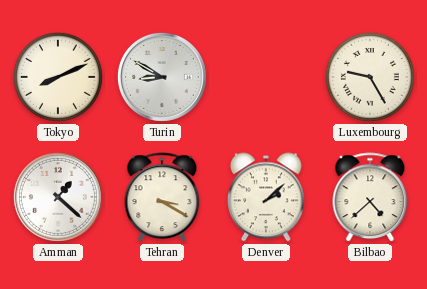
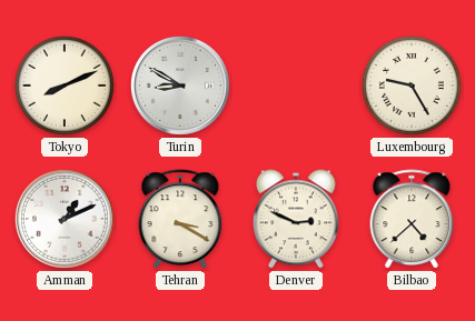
Amman: 1:22 -> 1:11 (65, 219)
Denver: 2:08 -> 2:49 (296, 219)
